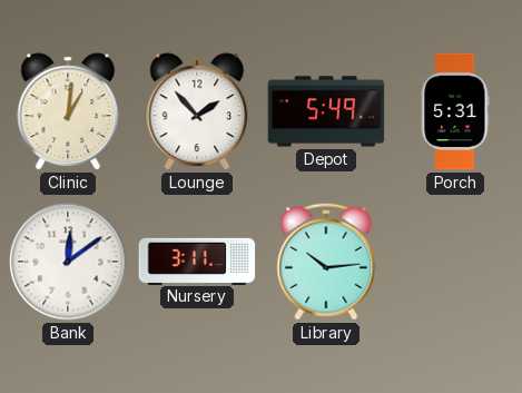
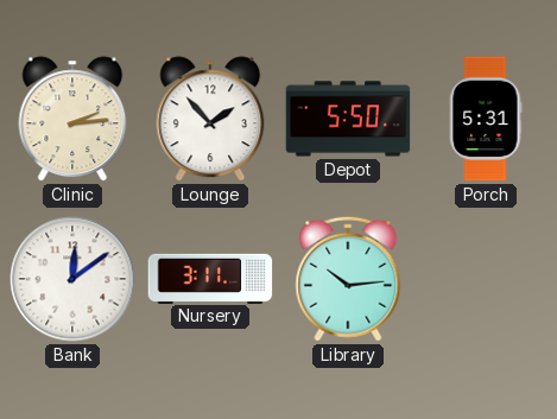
Clinic: 1:01 -> 2:14 (72, 119)
Depot: 5:49 -> 5:50 (348, 119)
